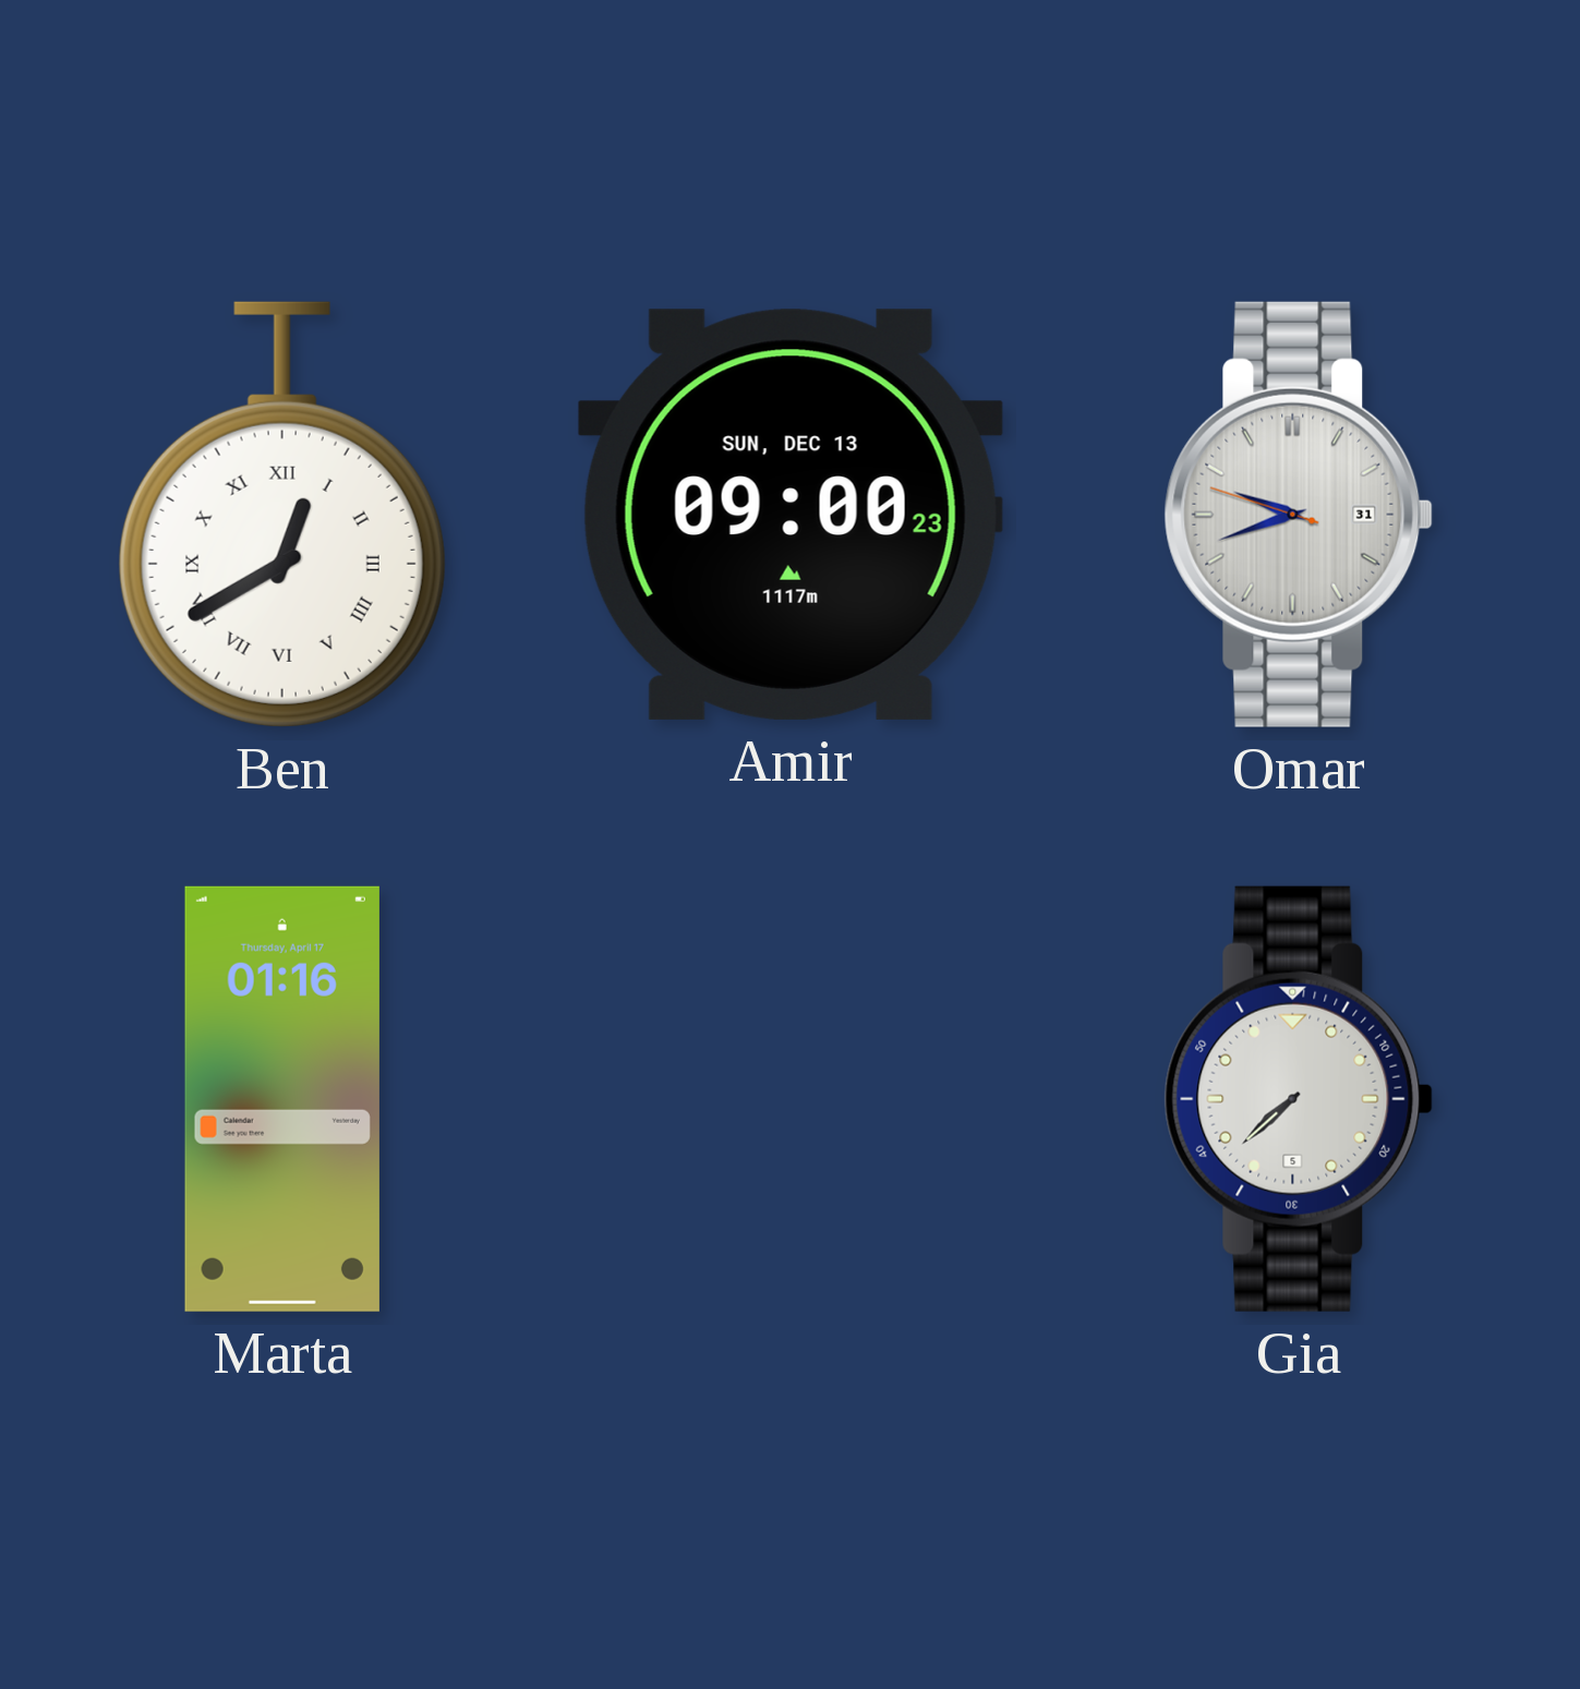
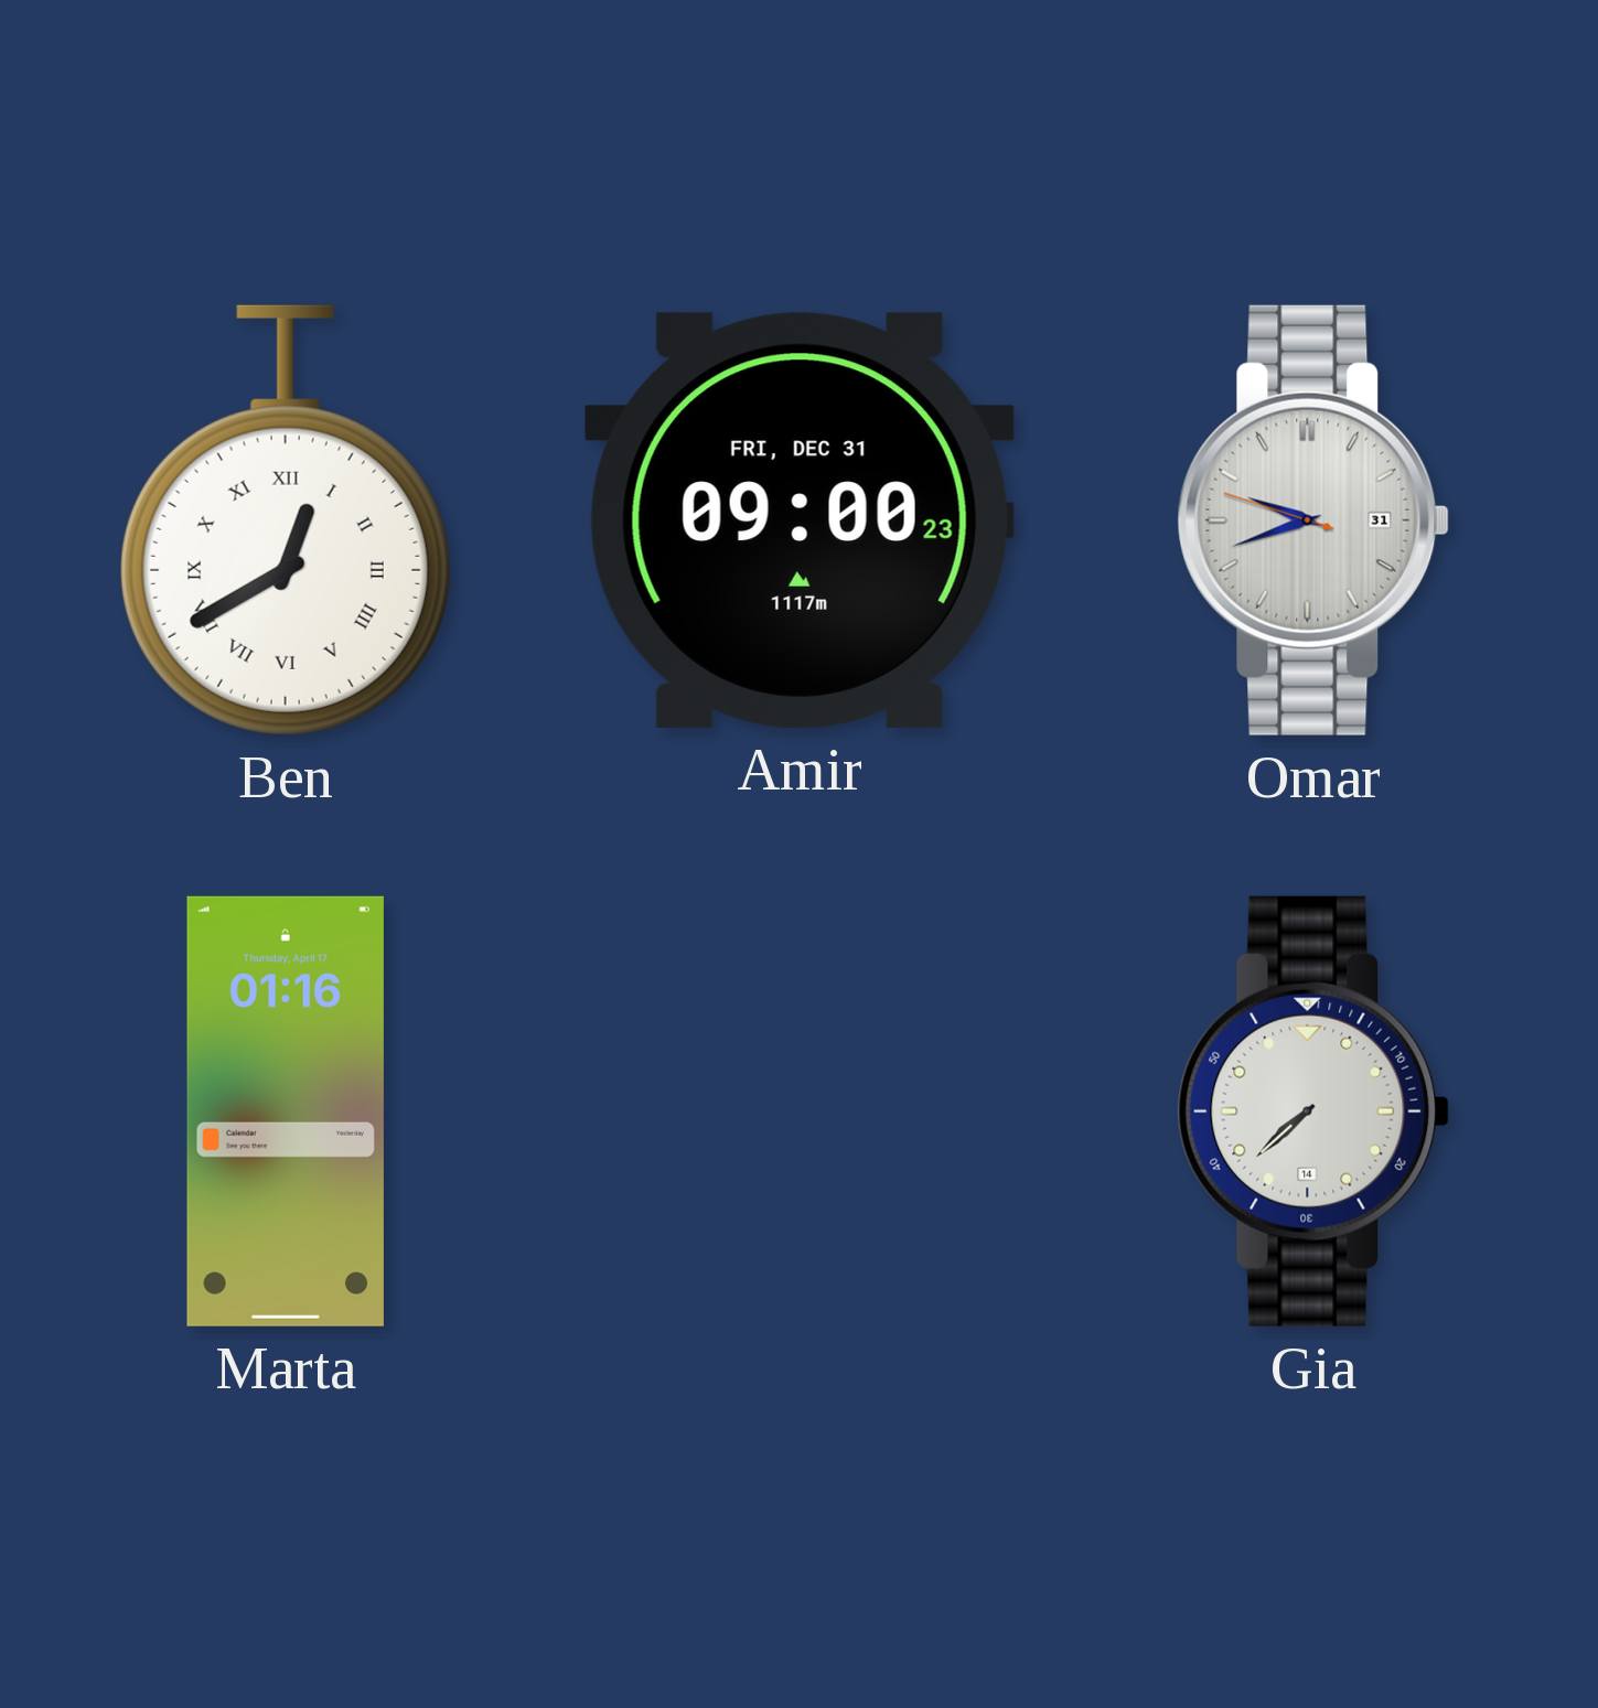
Amir date: SUN, DEC 13 -> FRI, DEC 31 (800, 520)
Gia date: 5 -> 14 (1313, 1111)
